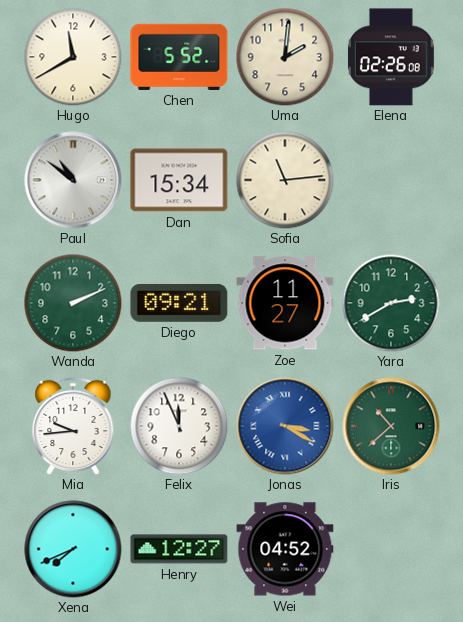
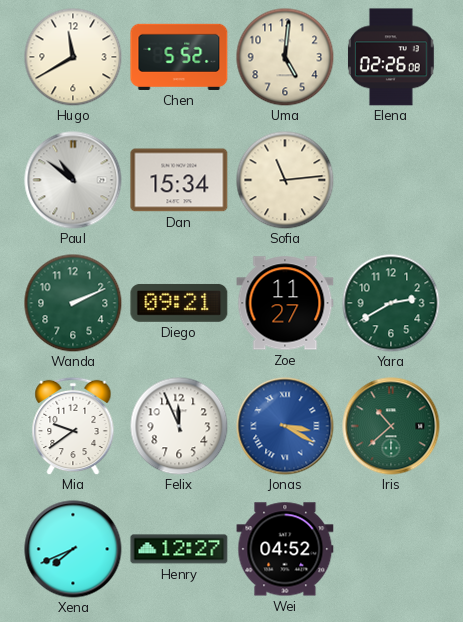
Uma: 2:01 -> 5:01 (285, 57)
Mia: 9:44 -> 9:39 (73, 426)
